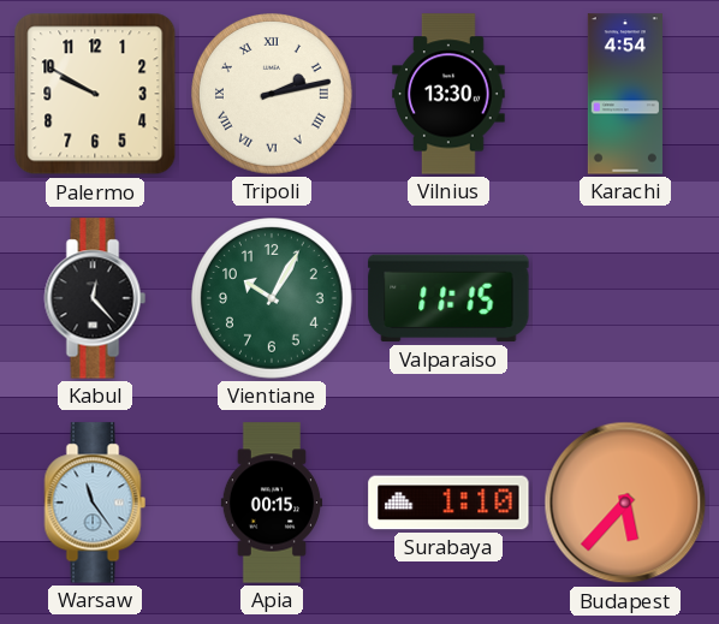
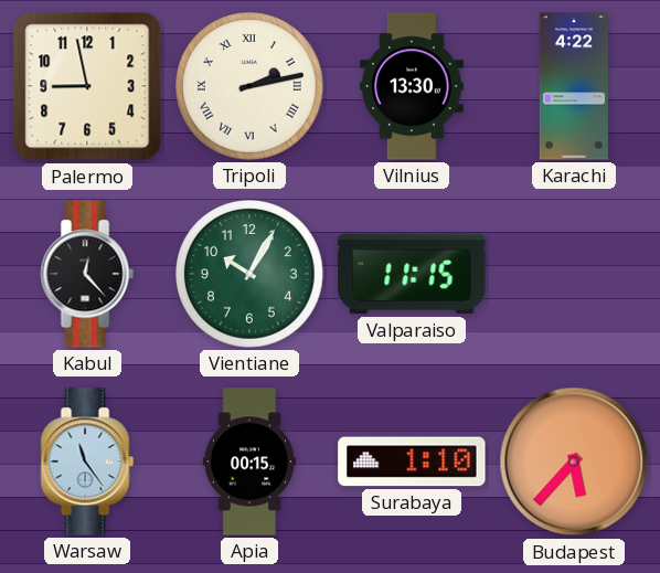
Palermo: 9:50 -> 8:58 (87, 86)
Karachi: 4:54 -> 4:22 (574, 86)
